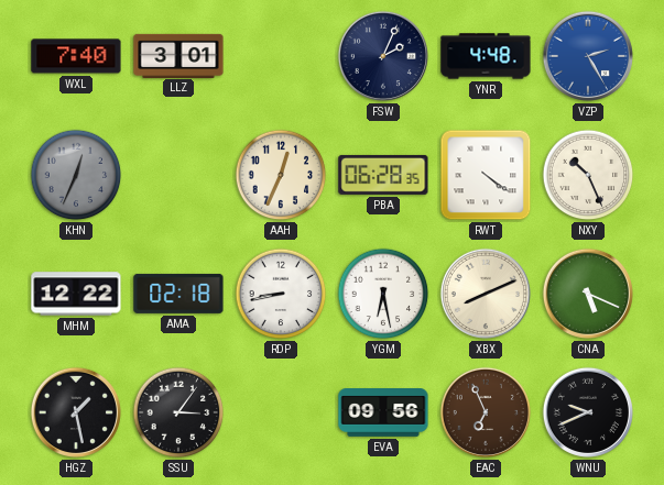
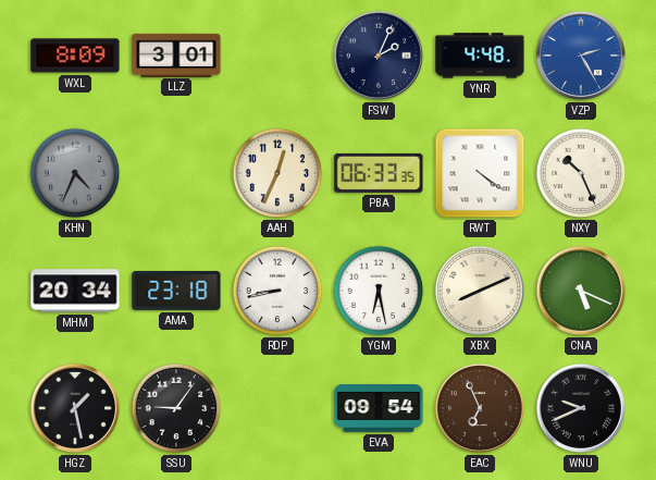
WXL: 7:40 -> 8:09 (75, 56)
KHN: 12:34 -> 4:34 (75, 173)
PBA: 06:28 -> 06:33 (379, 173)
MHM: 12:22 -> 20:34 (75, 291)
AMA: 02:18 -> 23:18 (176, 291)
SSU: 3:06 -> 9:06 (176, 408)
EVA: 09:56 -> 09:54 (379, 409)
